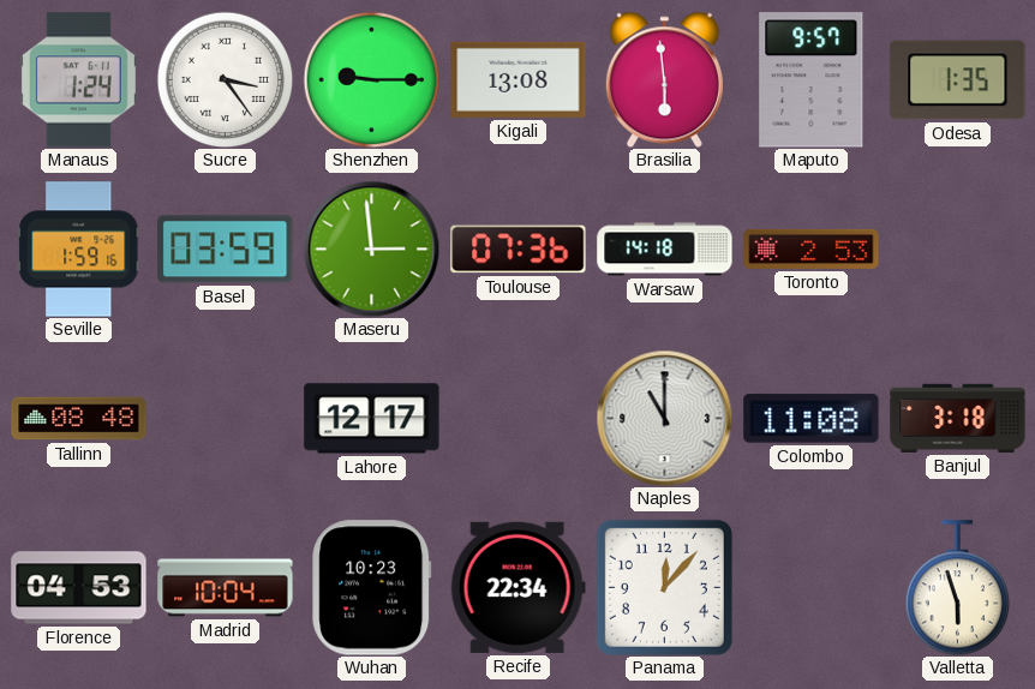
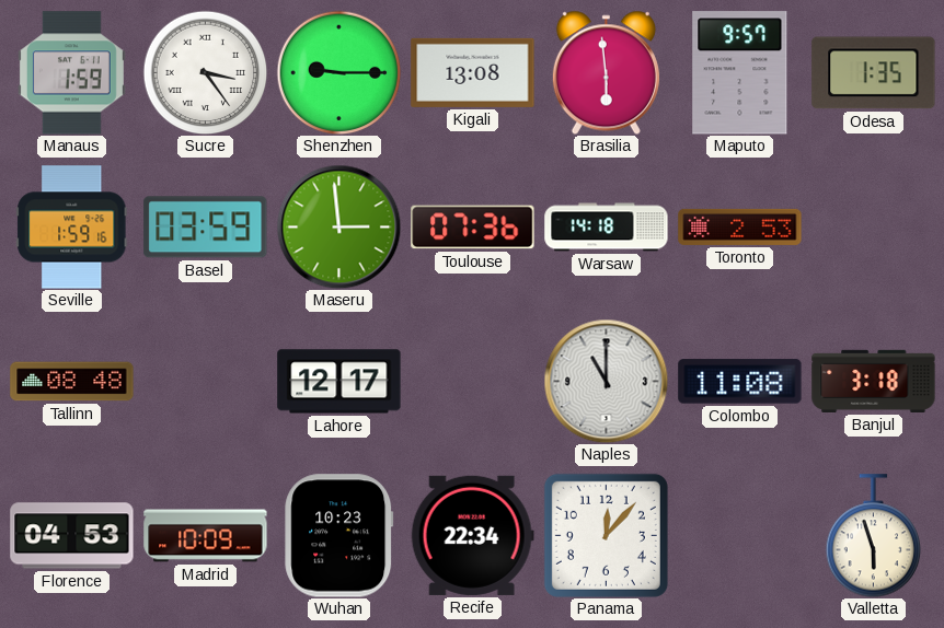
Manaus: 1:24 -> 1:59 (71, 73)
Madrid: 10:04 -> 10:09 (206, 536)
